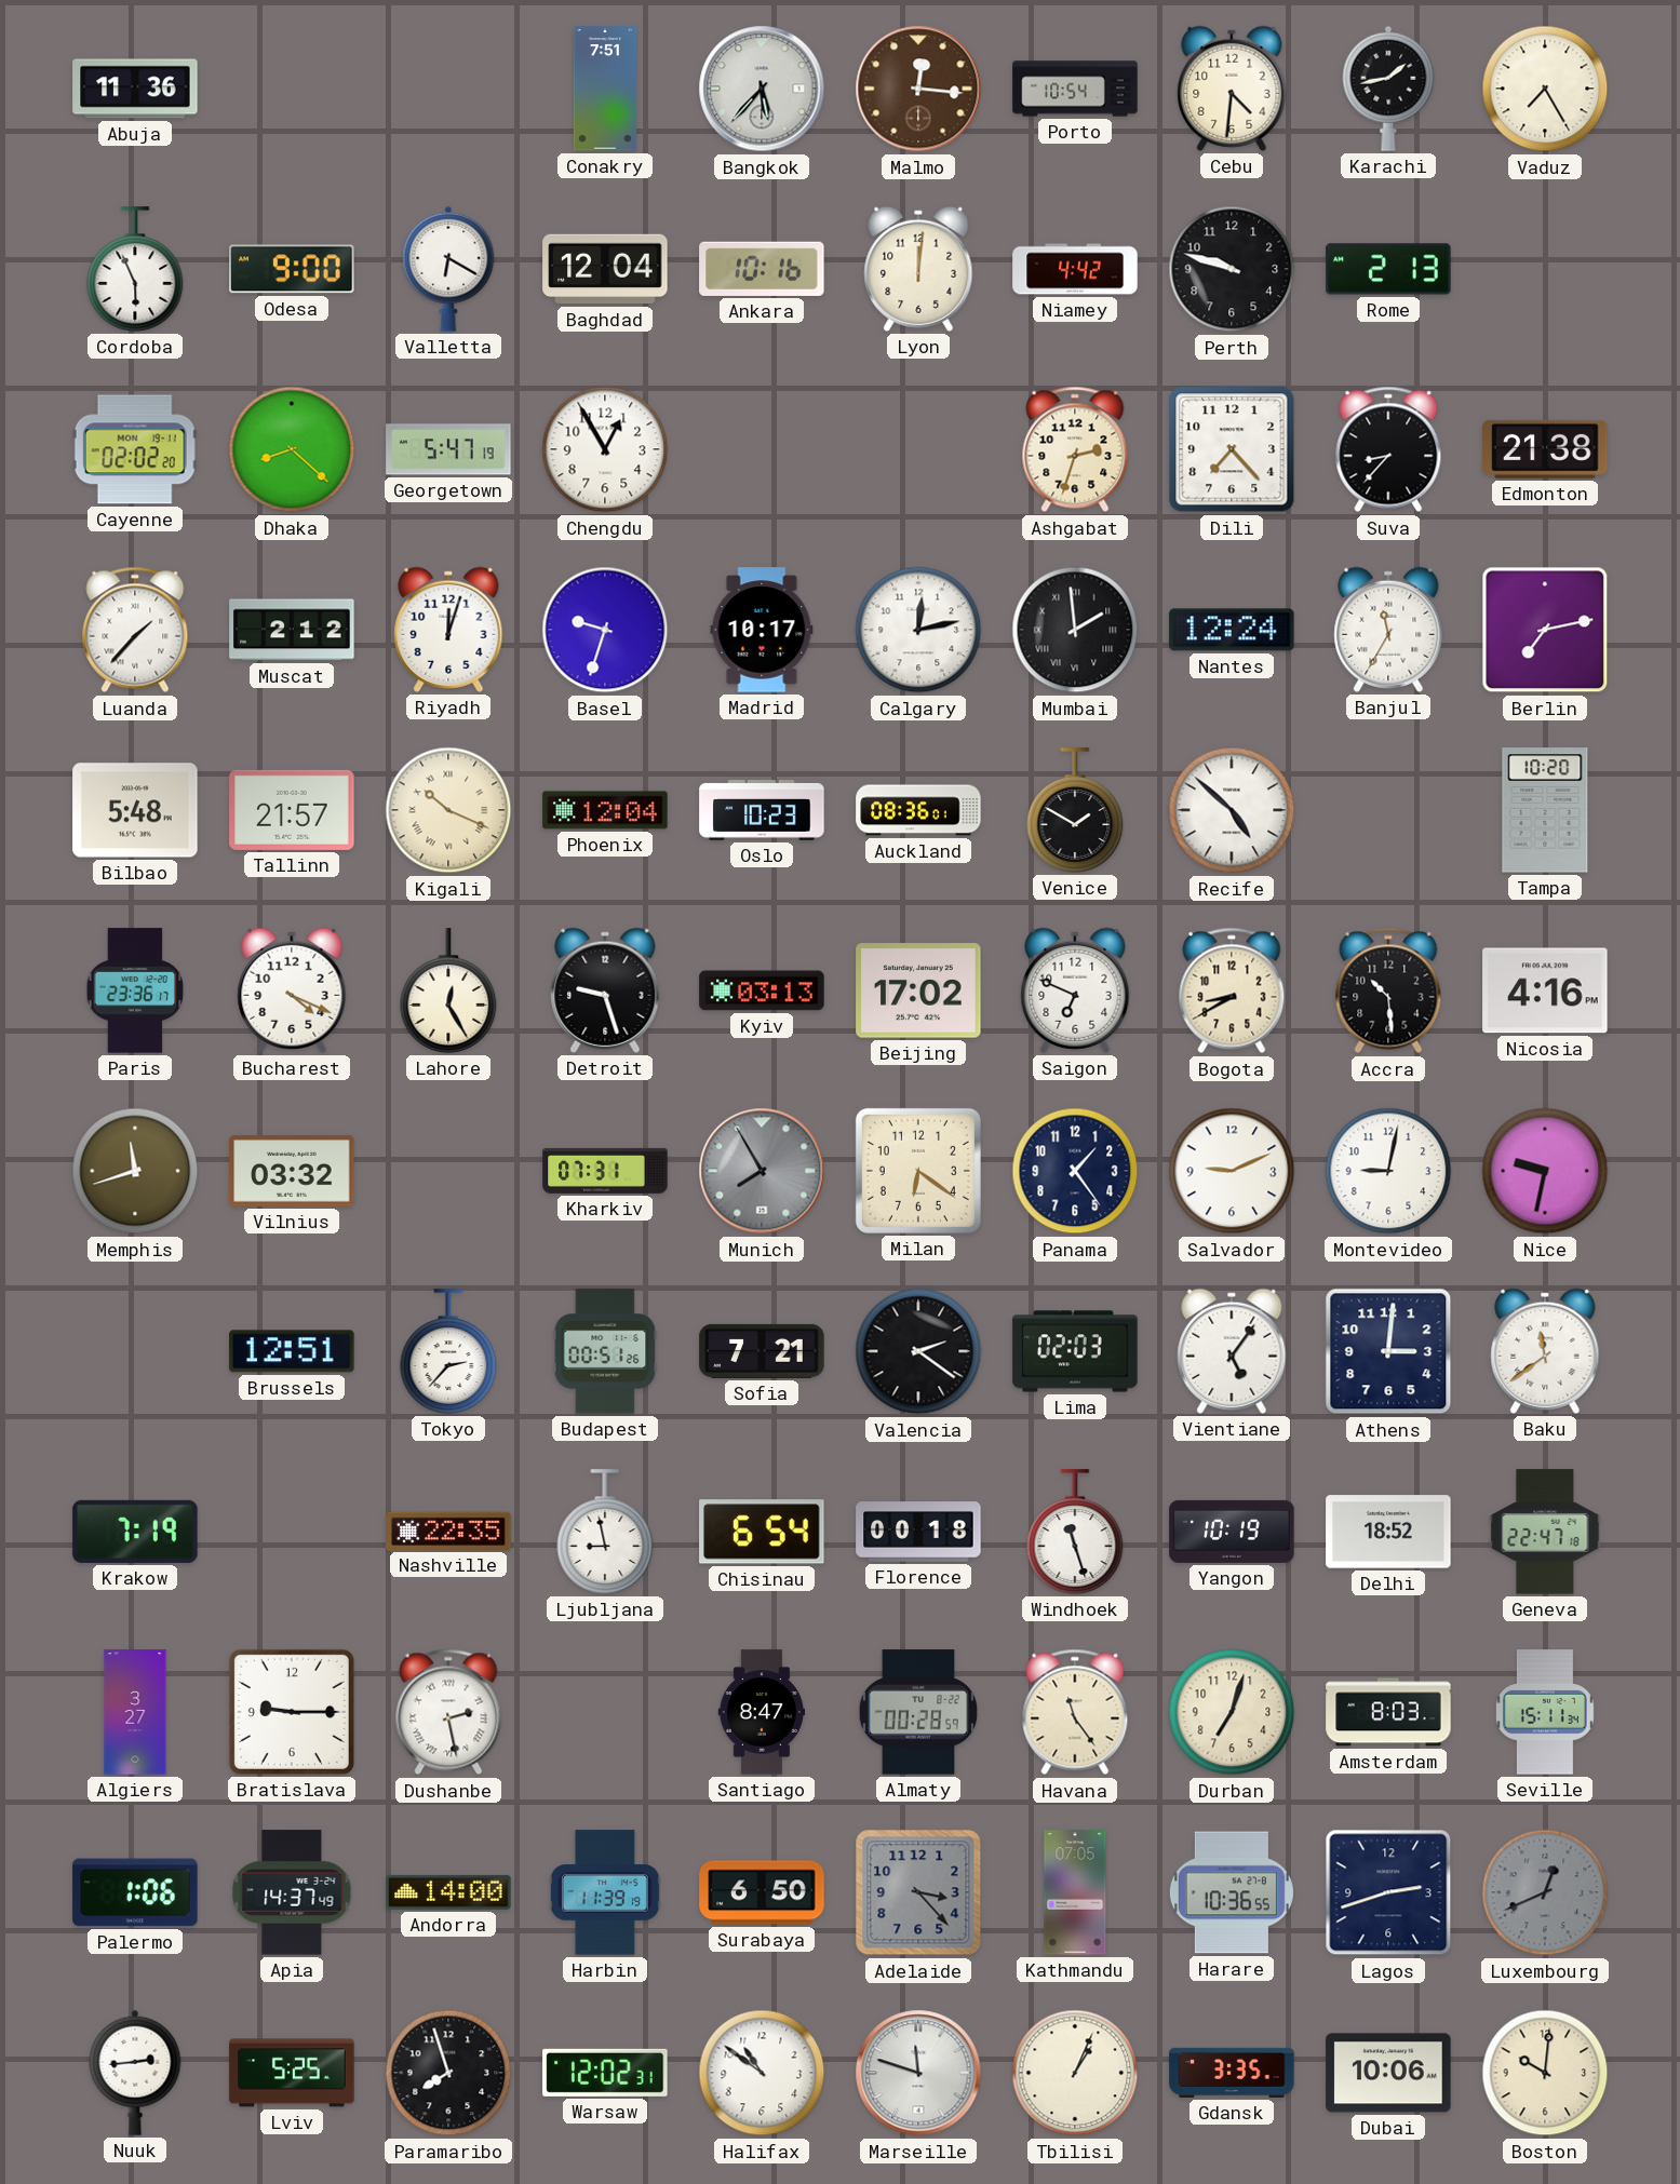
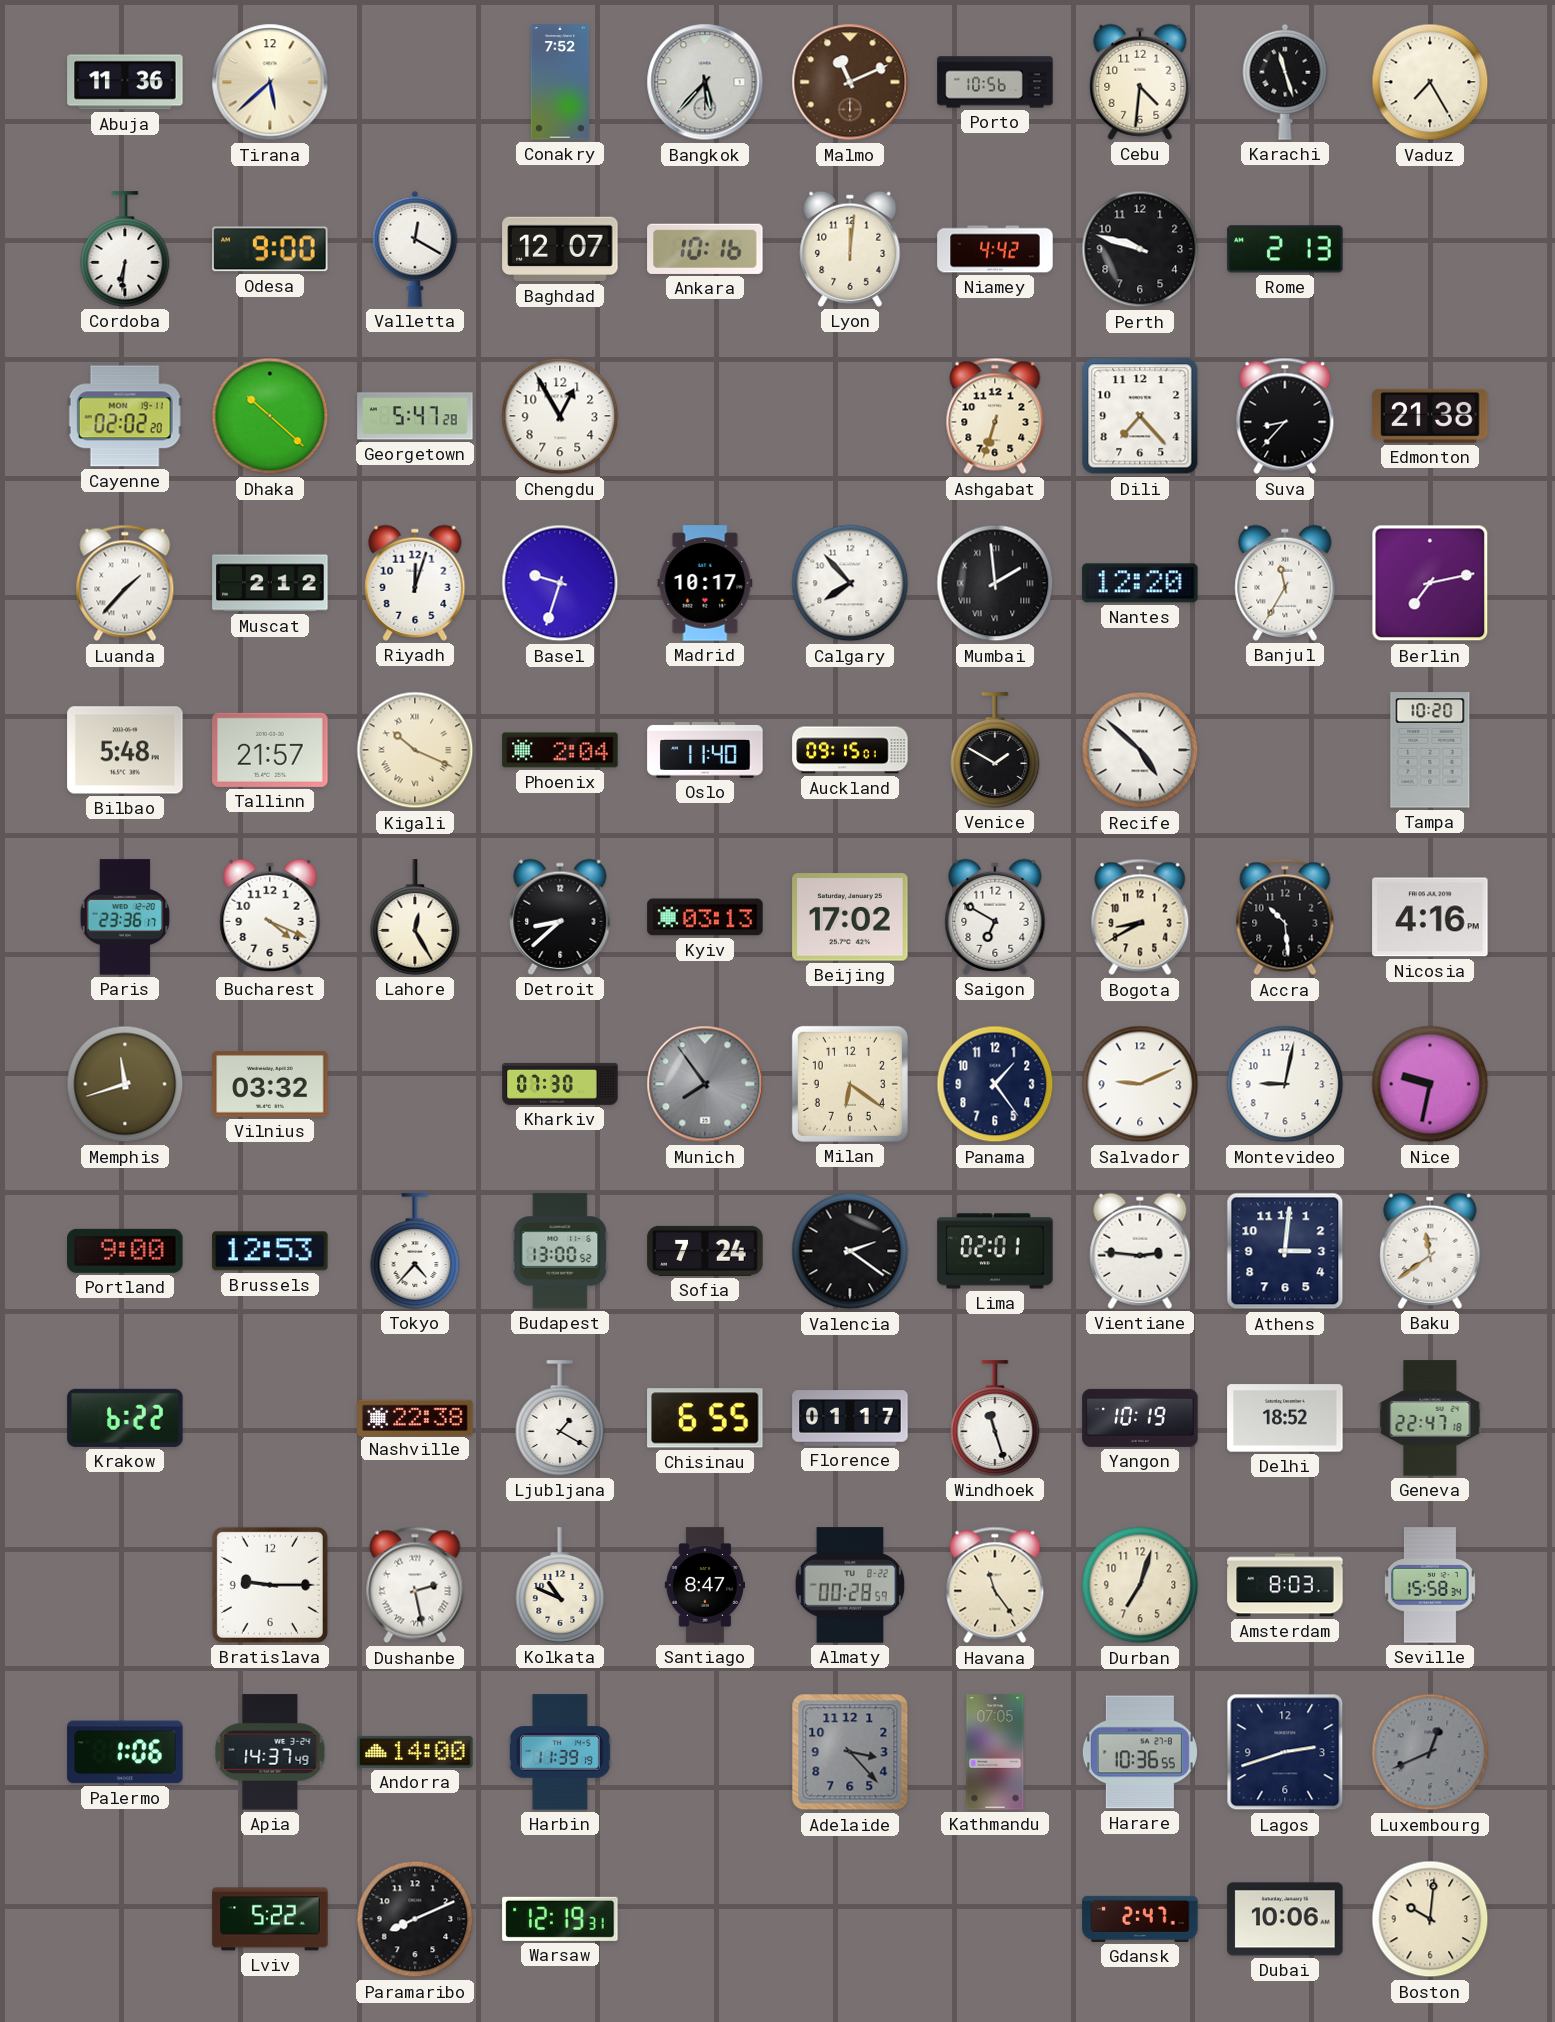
Tirana: none -> 5:38 (270, 82)
Conakry: 7:51 -> 7:52 (560, 82)
Malmo: 12:16 -> 11:11 (850, 82)
Porto: 10:54 -> 10:56 (995, 82)
Karachi: 1:43 -> 11:27 (1285, 82)
Cordoba: 5:56 -> 6:31 (125, 249)
Valletta: 6:20 -> 12:20 (415, 249)
Baghdad: 12:04 -> 12:07 (560, 249)
Dhaka: 8:22 -> 10:22 (270, 416)
Georgetown: 5:47:19 -> 5:47:28 (415, 416)
Ashgabat: 2:33 -> 6:33 (995, 416)
Calgary: 12:13 -> 7:53 (850, 583)
Nantes: 12:24 -> 12:20 (1140, 583)
Phoenix: 12:04 -> 2:04 (560, 750)
Oslo: 10:23 -> 11:40 (705, 751)
Auckland: 08:36 -> 09:15 (850, 750)
Detroit: 9:27 -> 8:38 (560, 917)
Saigon: 6:49 -> 6:50 (995, 917)
Kharkiv: 07:31 -> 07:30 (560, 1084)
Munich: 7:55 -> 7:54 (705, 1084)
Portland: none -> 9:00 (125, 1251)
Brussels: 12:51 -> 12:53 (270, 1251)
Tokyo: 2:37 -> 4:37 (415, 1251)
Budapest: 00:51 -> 13:00 (560, 1251)
Sofia: 7:21 -> 7:24 (705, 1251)
Lima: 02:03 -> 02:01 (995, 1251)
Vientiane: 5:06 -> 2:46 (1140, 1251)
Krakow: 7:19 -> 6:22 (125, 1418)
Nashville: 22:35 -> 22:38 (415, 1417)
Ljubljana: 8:58 -> 1:20 (560, 1418)
Chisinau: 6:54 -> 6:55 (705, 1418)
Florence: 00:18 -> 01:17 (850, 1418)
Algiers: 3:27 -> none (135, 1712)
Kolkata: none -> 10:49 (560, 1585)
Seville: 15:11 -> 15:58 (1430, 1585)
Surabaya: 6:50 -> none (762, 1892)
Nuuk: 2:44 -> none (135, 2073)
Lviv: 5:25 -> 5:22 (270, 1919)
Paramaribo: 7:57 -> 8:11 (415, 1919)
Warsaw: 12:02 -> 12:19 (560, 1919)
Halifax: 10:51 -> none (762, 2073)
Marseille: 11:48 -> none (918, 2073)
Tbilisi: 1:04 -> none (1075, 2073)
Gdansk: 3:35 -> 2:47 (1140, 1919)
